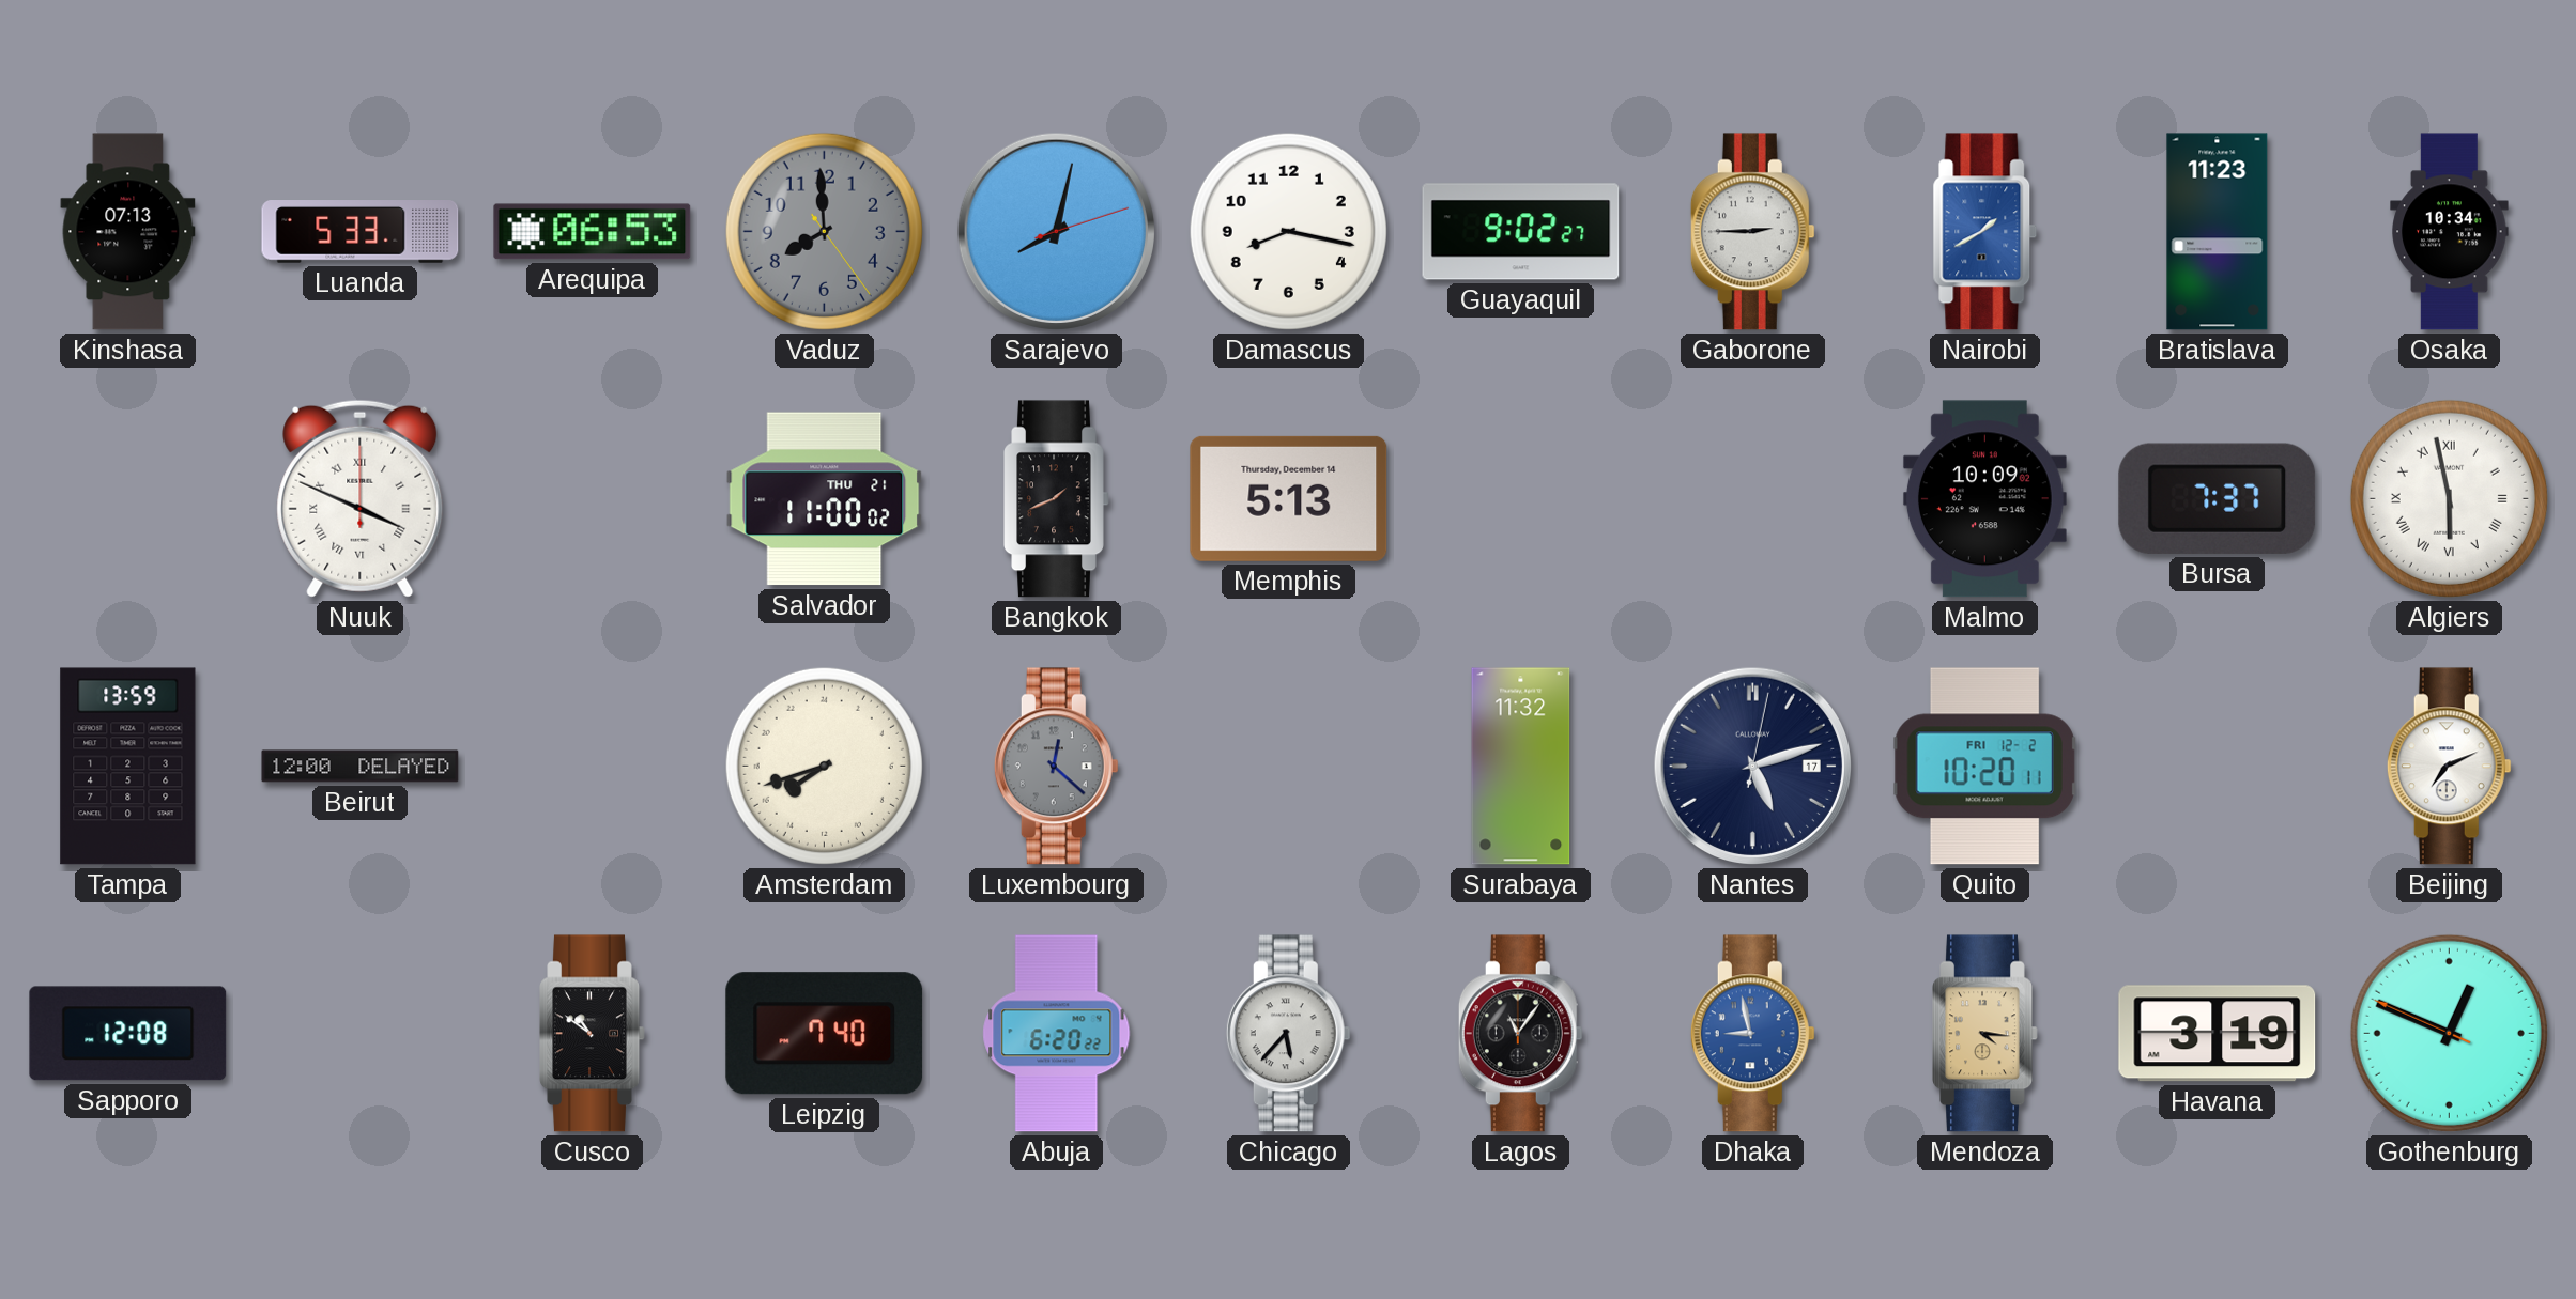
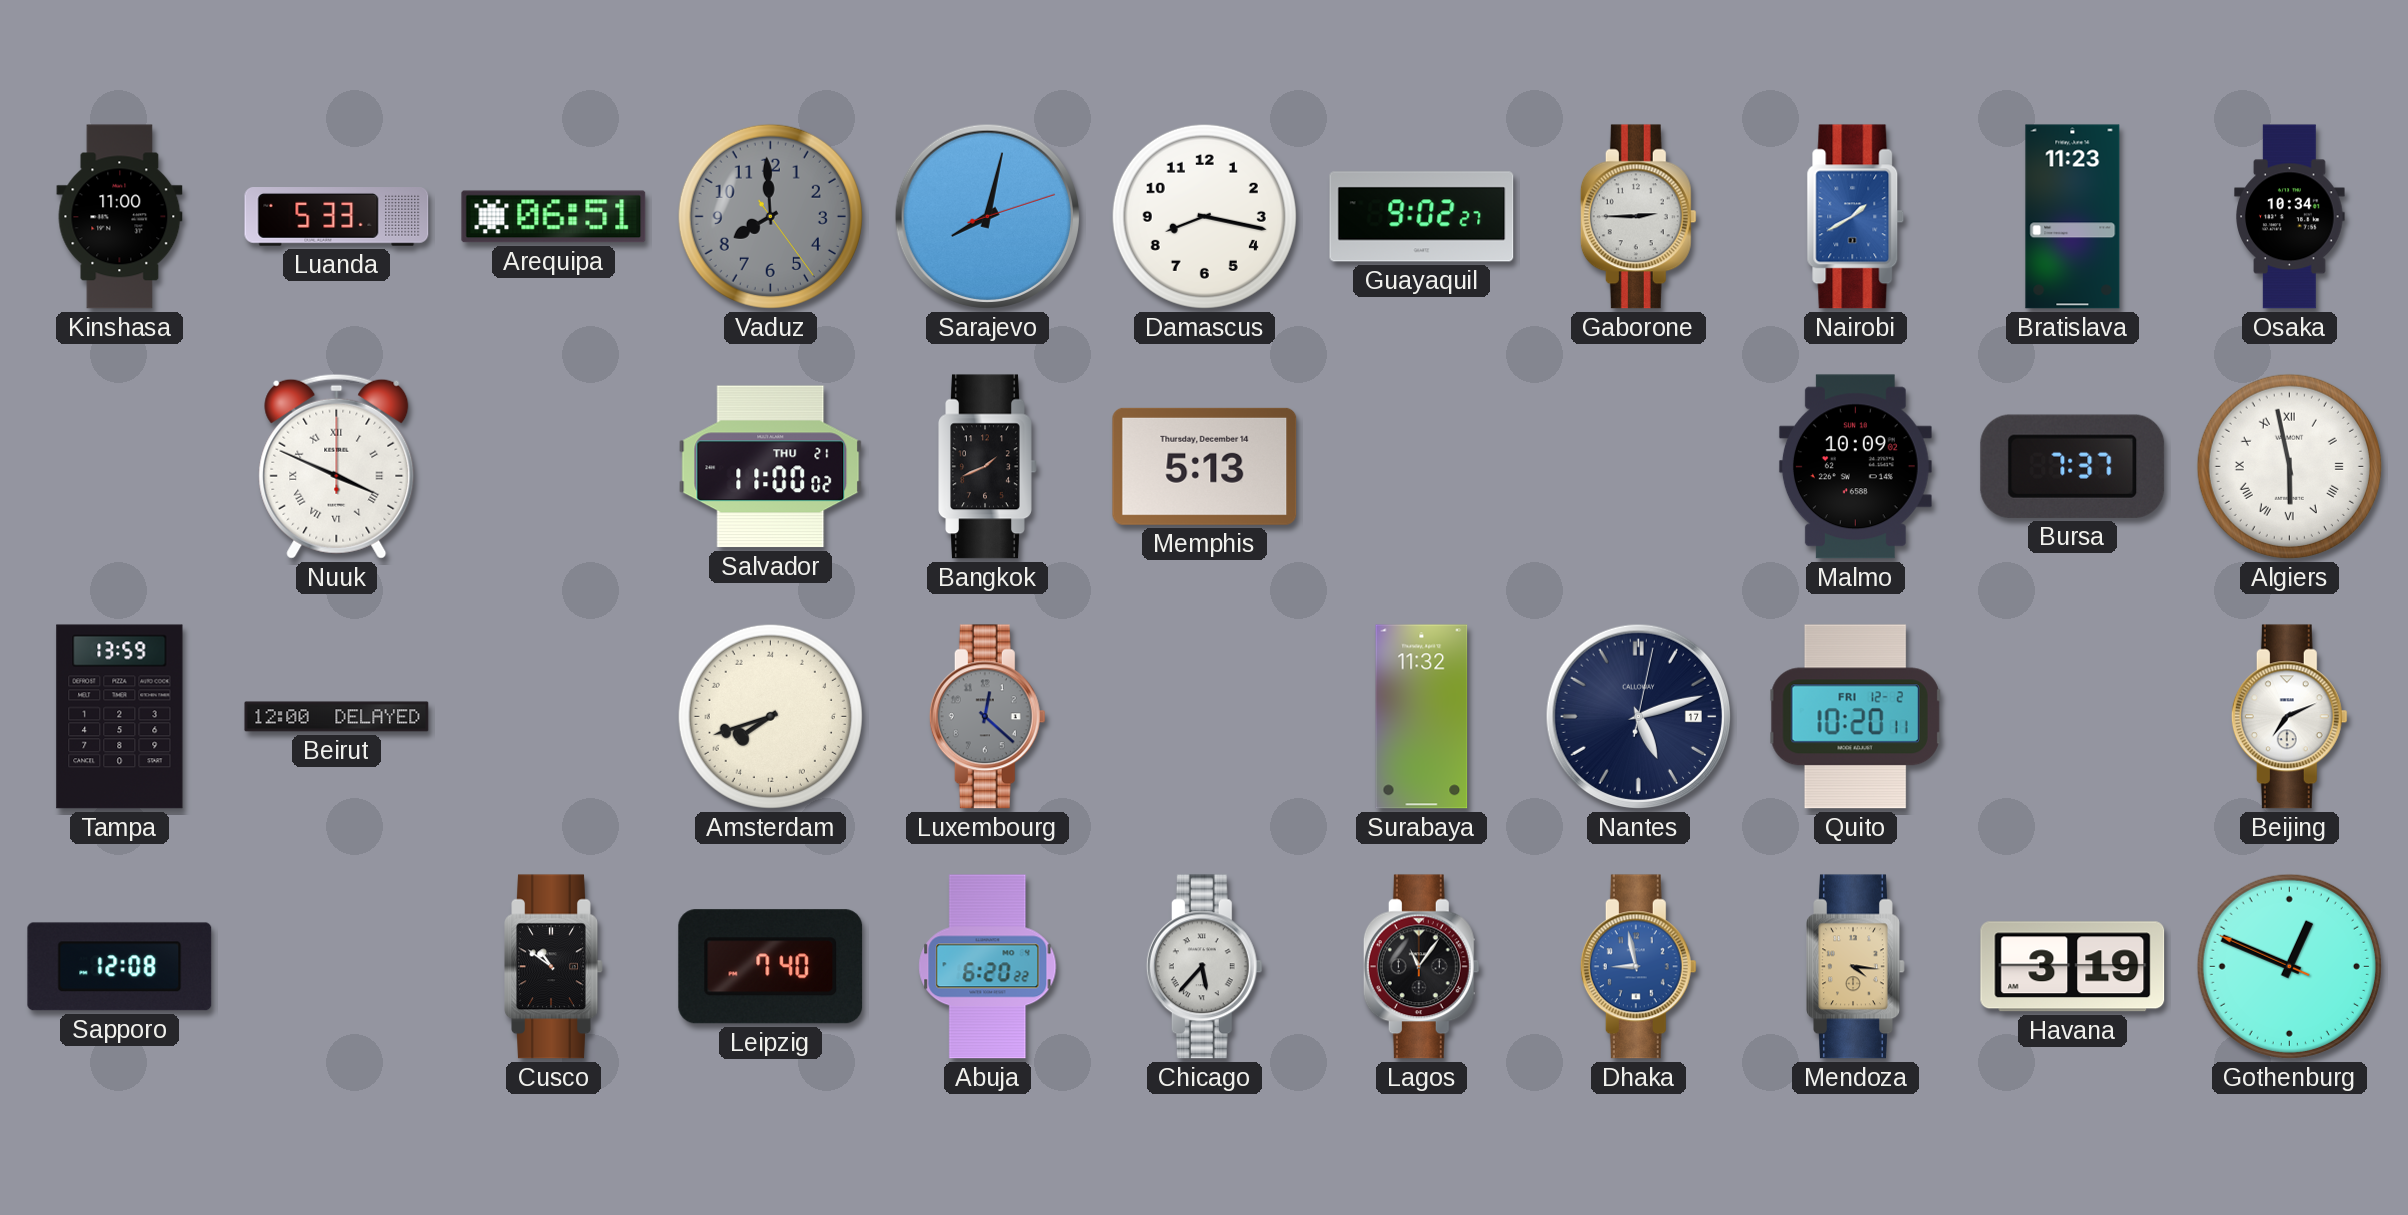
Kinshasa: 07:13 -> 11:00 (120, 217)
Arequipa: 06:53 -> 06:51 (554, 217)
